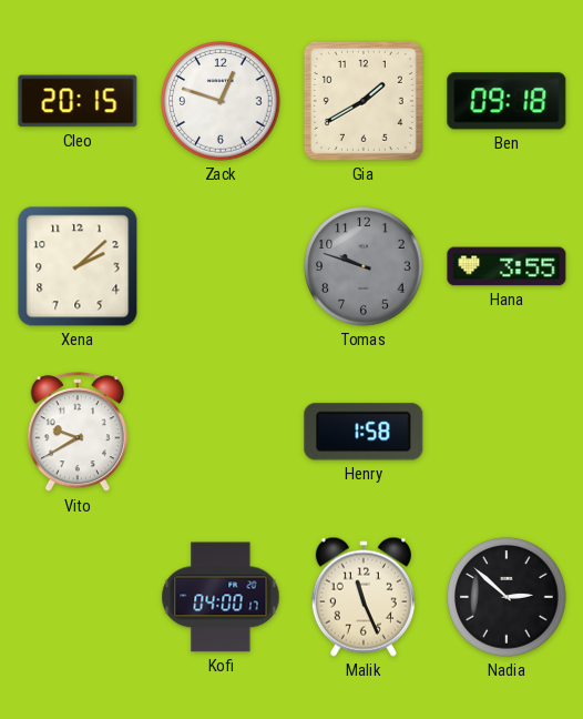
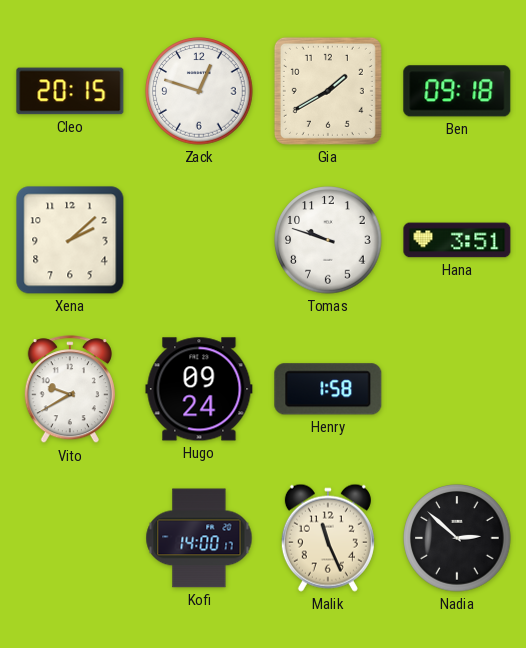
Tomas dial: grey -> white (328, 240)
Hana: 3:55 -> 3:51 (457, 240)
Hugo: none -> 09:24 (199, 389)
Kofi: 04:00 -> 14:00 (199, 538)
